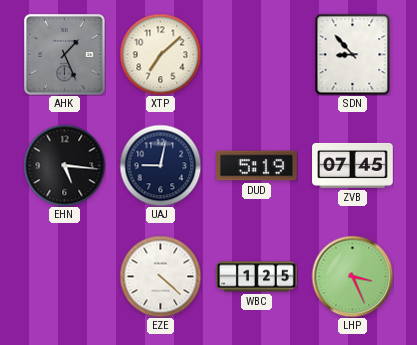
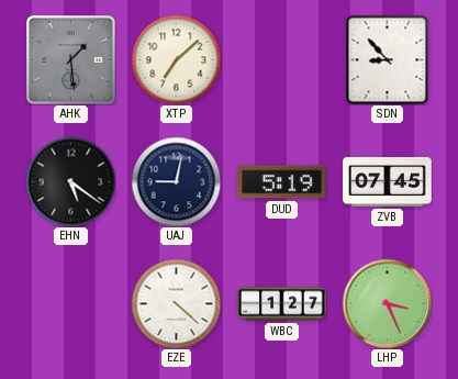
AHK: 1:26 -> 1:29 (70, 59)
EHN: 5:16 -> 5:21 (70, 181)
WBC: 1:25 -> 1:27 (282, 304)
